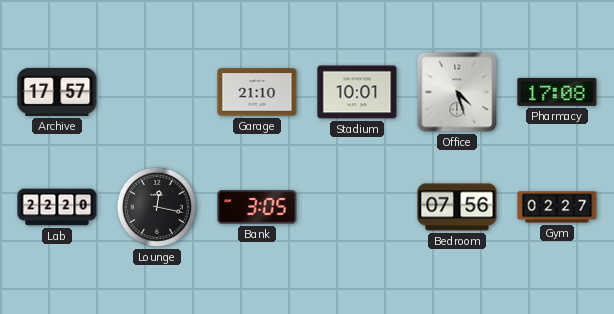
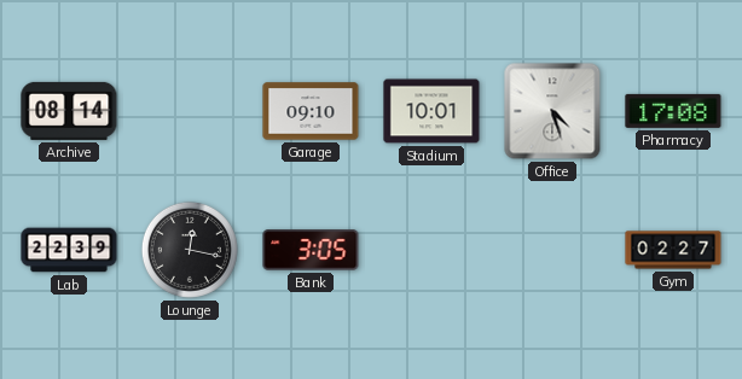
Archive: 17:57 -> 08:14 (69, 111)
Garage: 21:10 -> 09:10 (311, 111)
Lab: 22:20 -> 22:39 (69, 250)
Bedroom: 07:56 -> none (457, 207)
